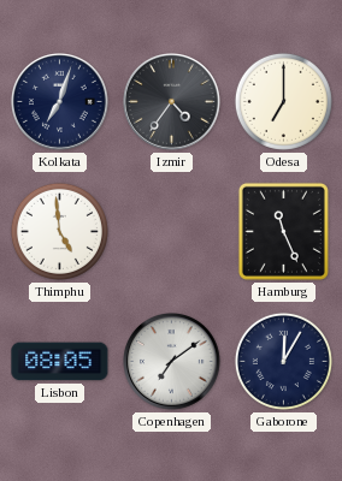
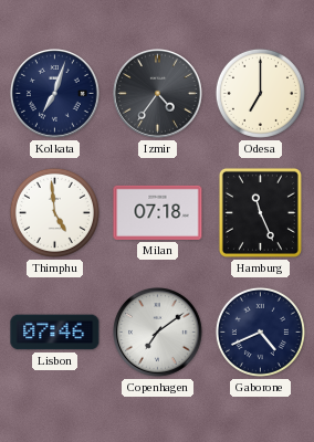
Milan: none -> 07:18 (158, 212)
Lisbon: 08:05 -> 07:46 (55, 333)
Gaborone: 12:05 -> 4:41 (260, 331)
